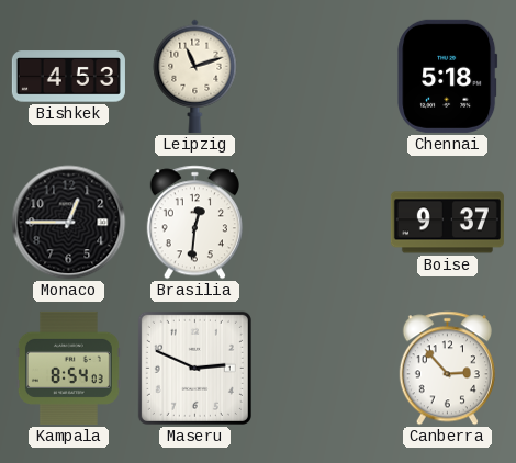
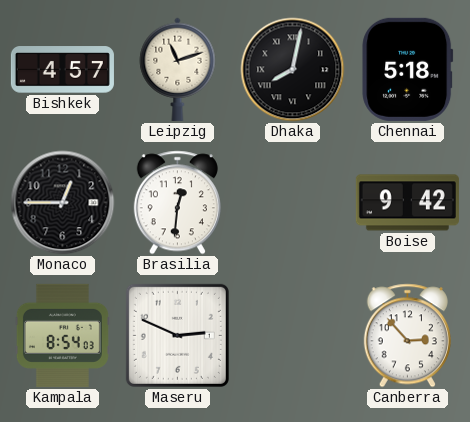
Bishkek: 4:53 -> 4:57 (62, 70)
Dhaka: none -> 8:02 (293, 70)
Boise: 9:37 -> 9:42 (407, 203)
